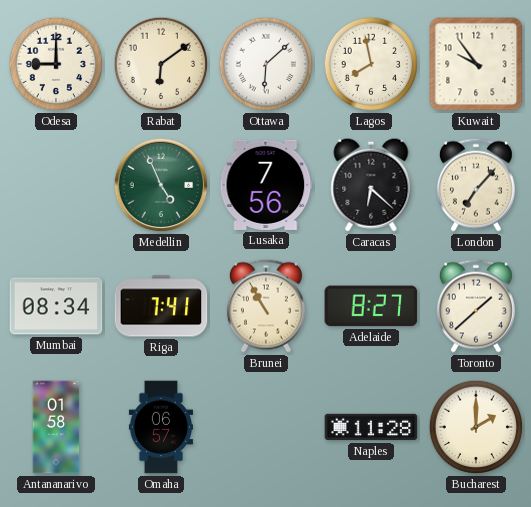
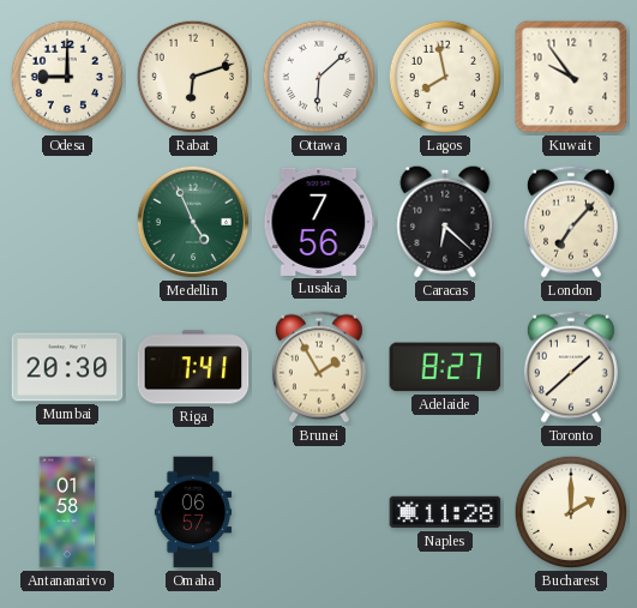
Rabat: 6:09 -> 6:12 (193, 77)
Mumbai: 08:34 -> 20:30 (67, 367)
Brunei: 10:55 -> 1:55 (319, 367)
